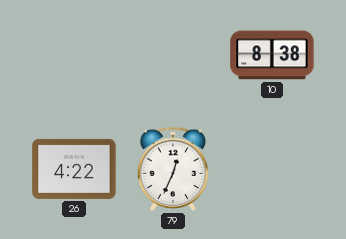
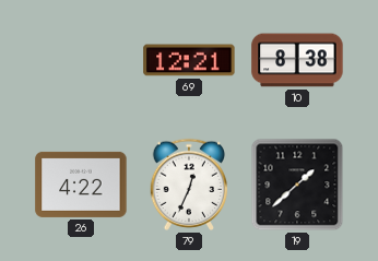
69: none -> 12:21 (189, 60)
19: none -> 1:38 (297, 185)
